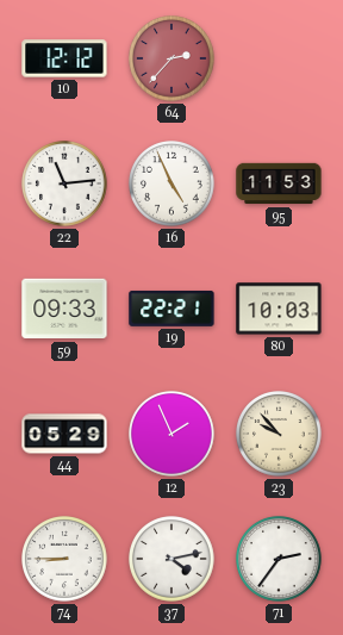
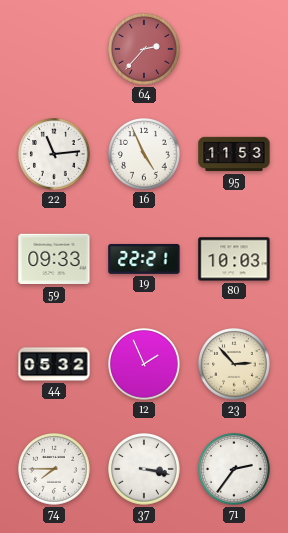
10: 12:12 -> none (64, 58)
44: 05:29 -> 05:32 (54, 364)
23: 9:53 -> 2:53 (235, 365)
74: 8:45 -> 7:45 (55, 470)
37: 4:13 -> 3:17 (145, 470)
